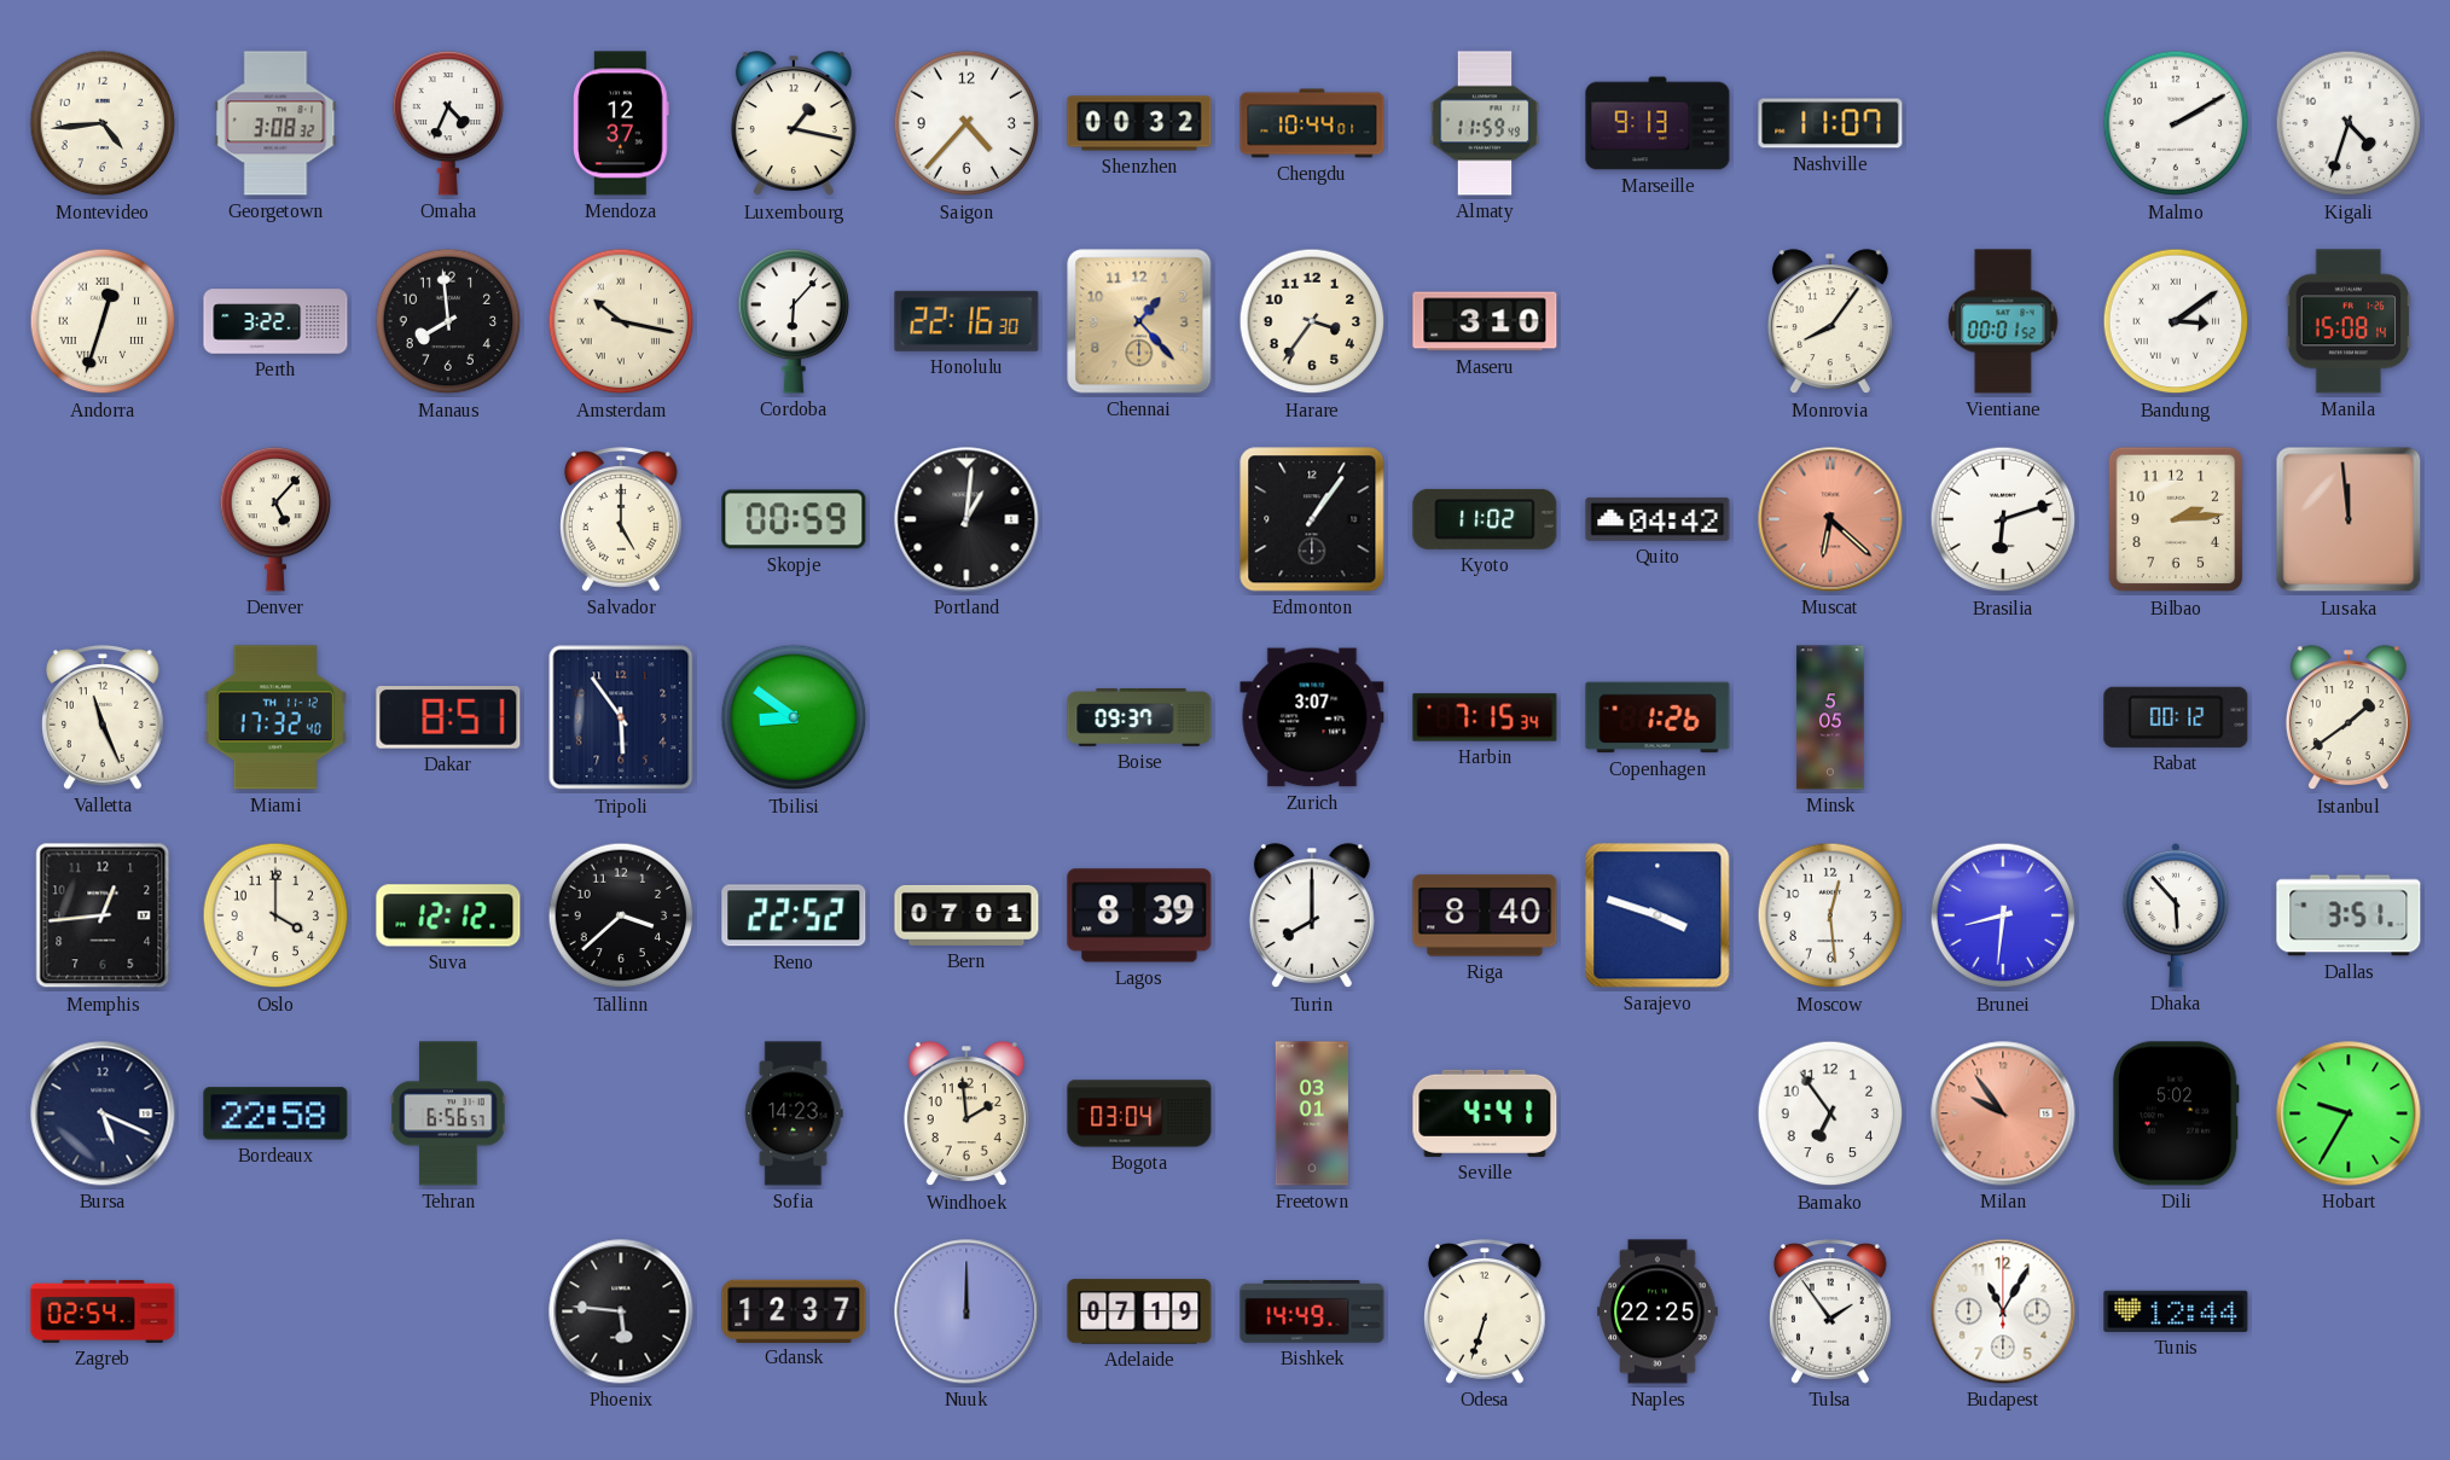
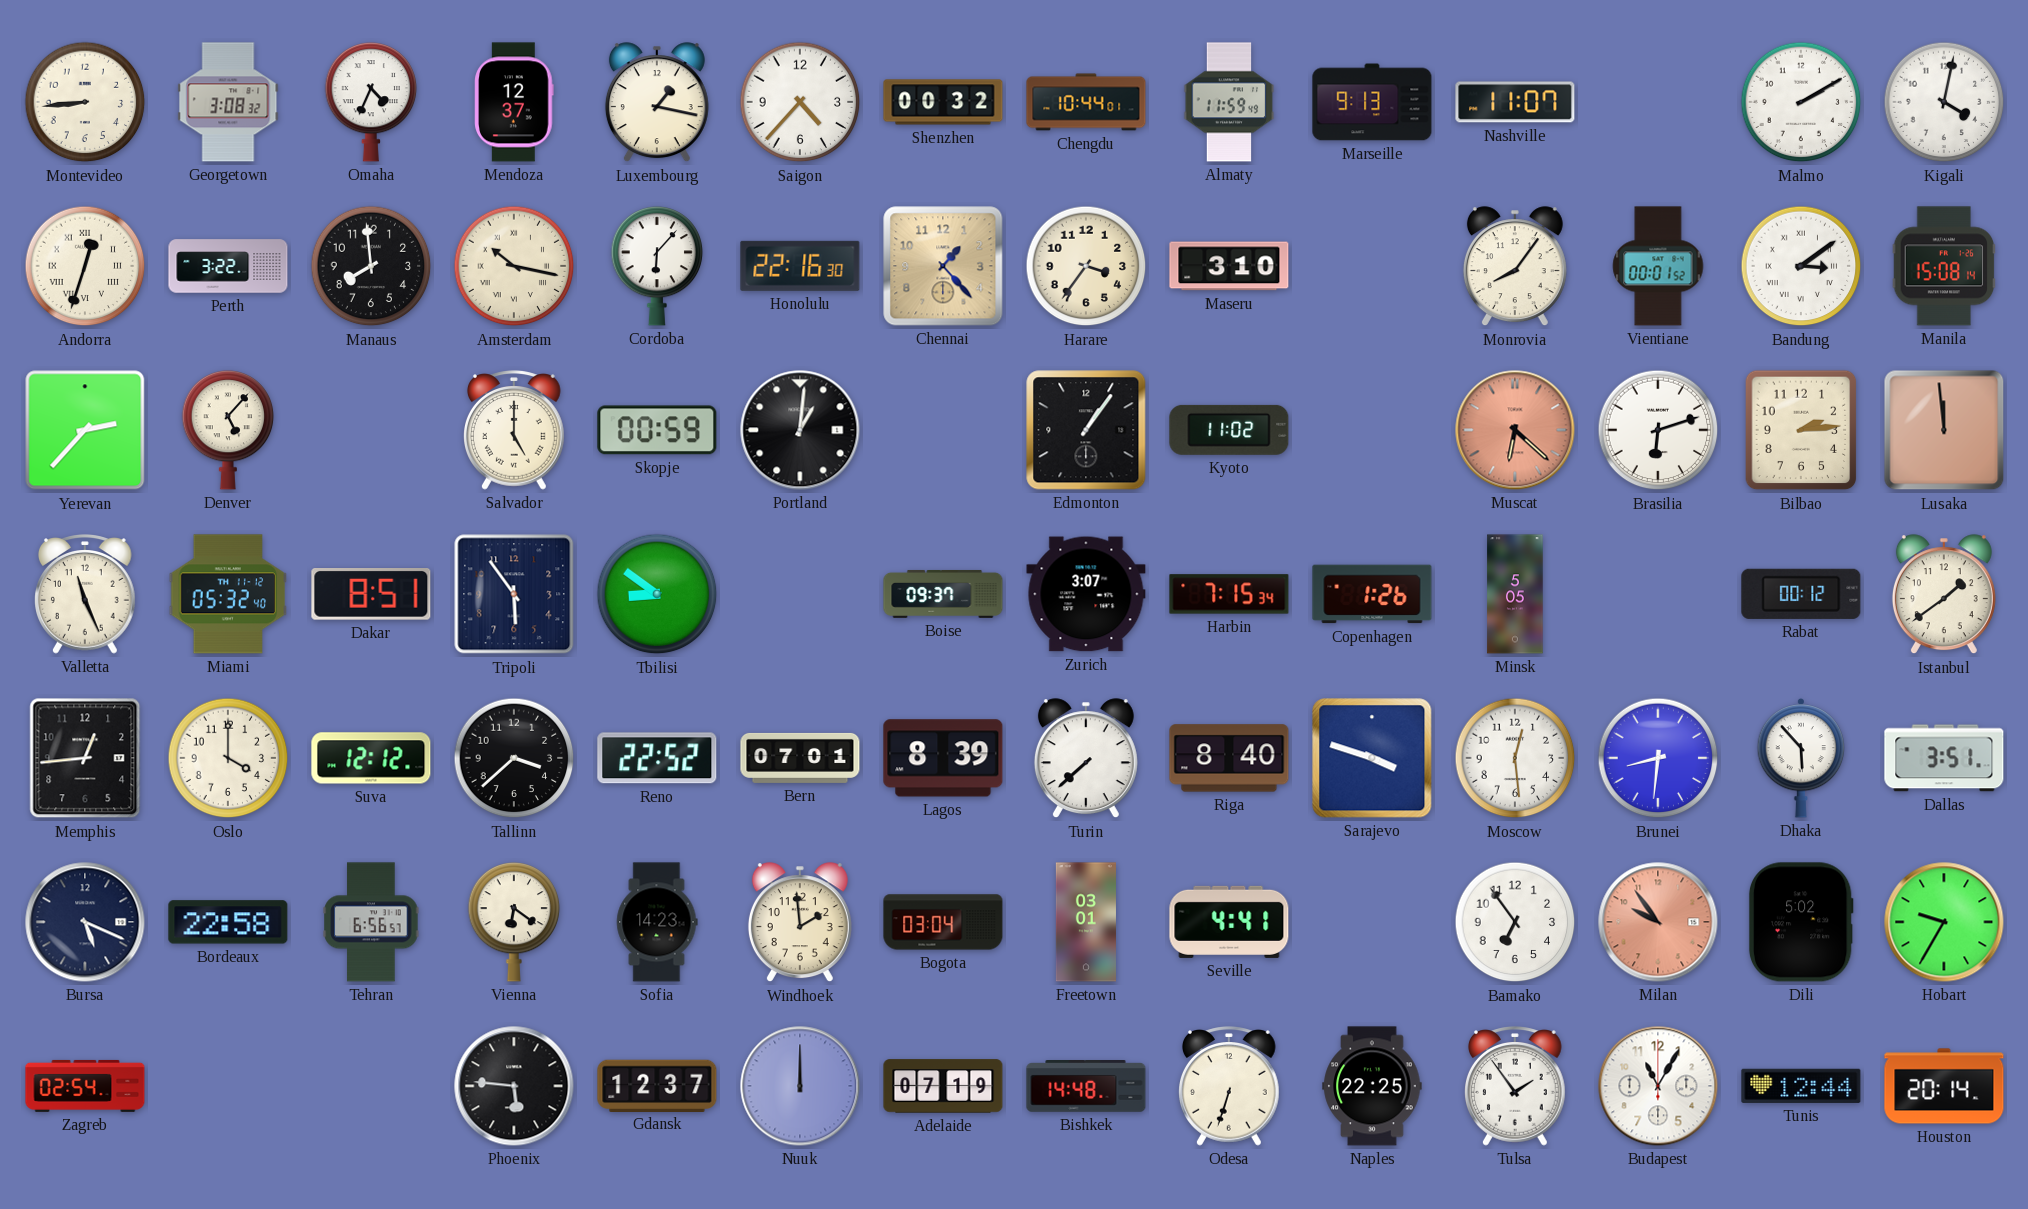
Montevideo: 4:44 -> 8:44 (85, 102)
Kigali: 4:33 -> 4:02 (1944, 102)
Yerevan: none -> 2:37 (85, 430)
Quito: 04:42 -> none (1657, 519)
Miami: 17:32 -> 05:32 (228, 594)
Turin: 8:00 -> 7:38 (1086, 759)
Vienna: none -> 6:21 (514, 922)
Bishkek: 14:49 -> 14:48 (1086, 1087)
Houston: none -> 20:14 (1944, 1086)
